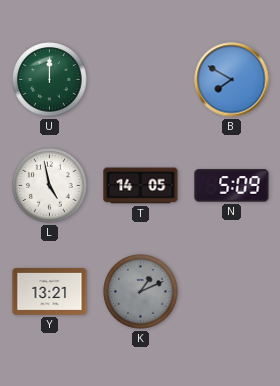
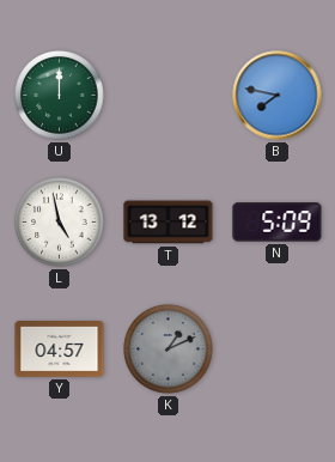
B: 7:50 -> 7:47 (278, 96)
T: 14:05 -> 13:12 (169, 223)
Y: 13:21 -> 04:57 (60, 349)
